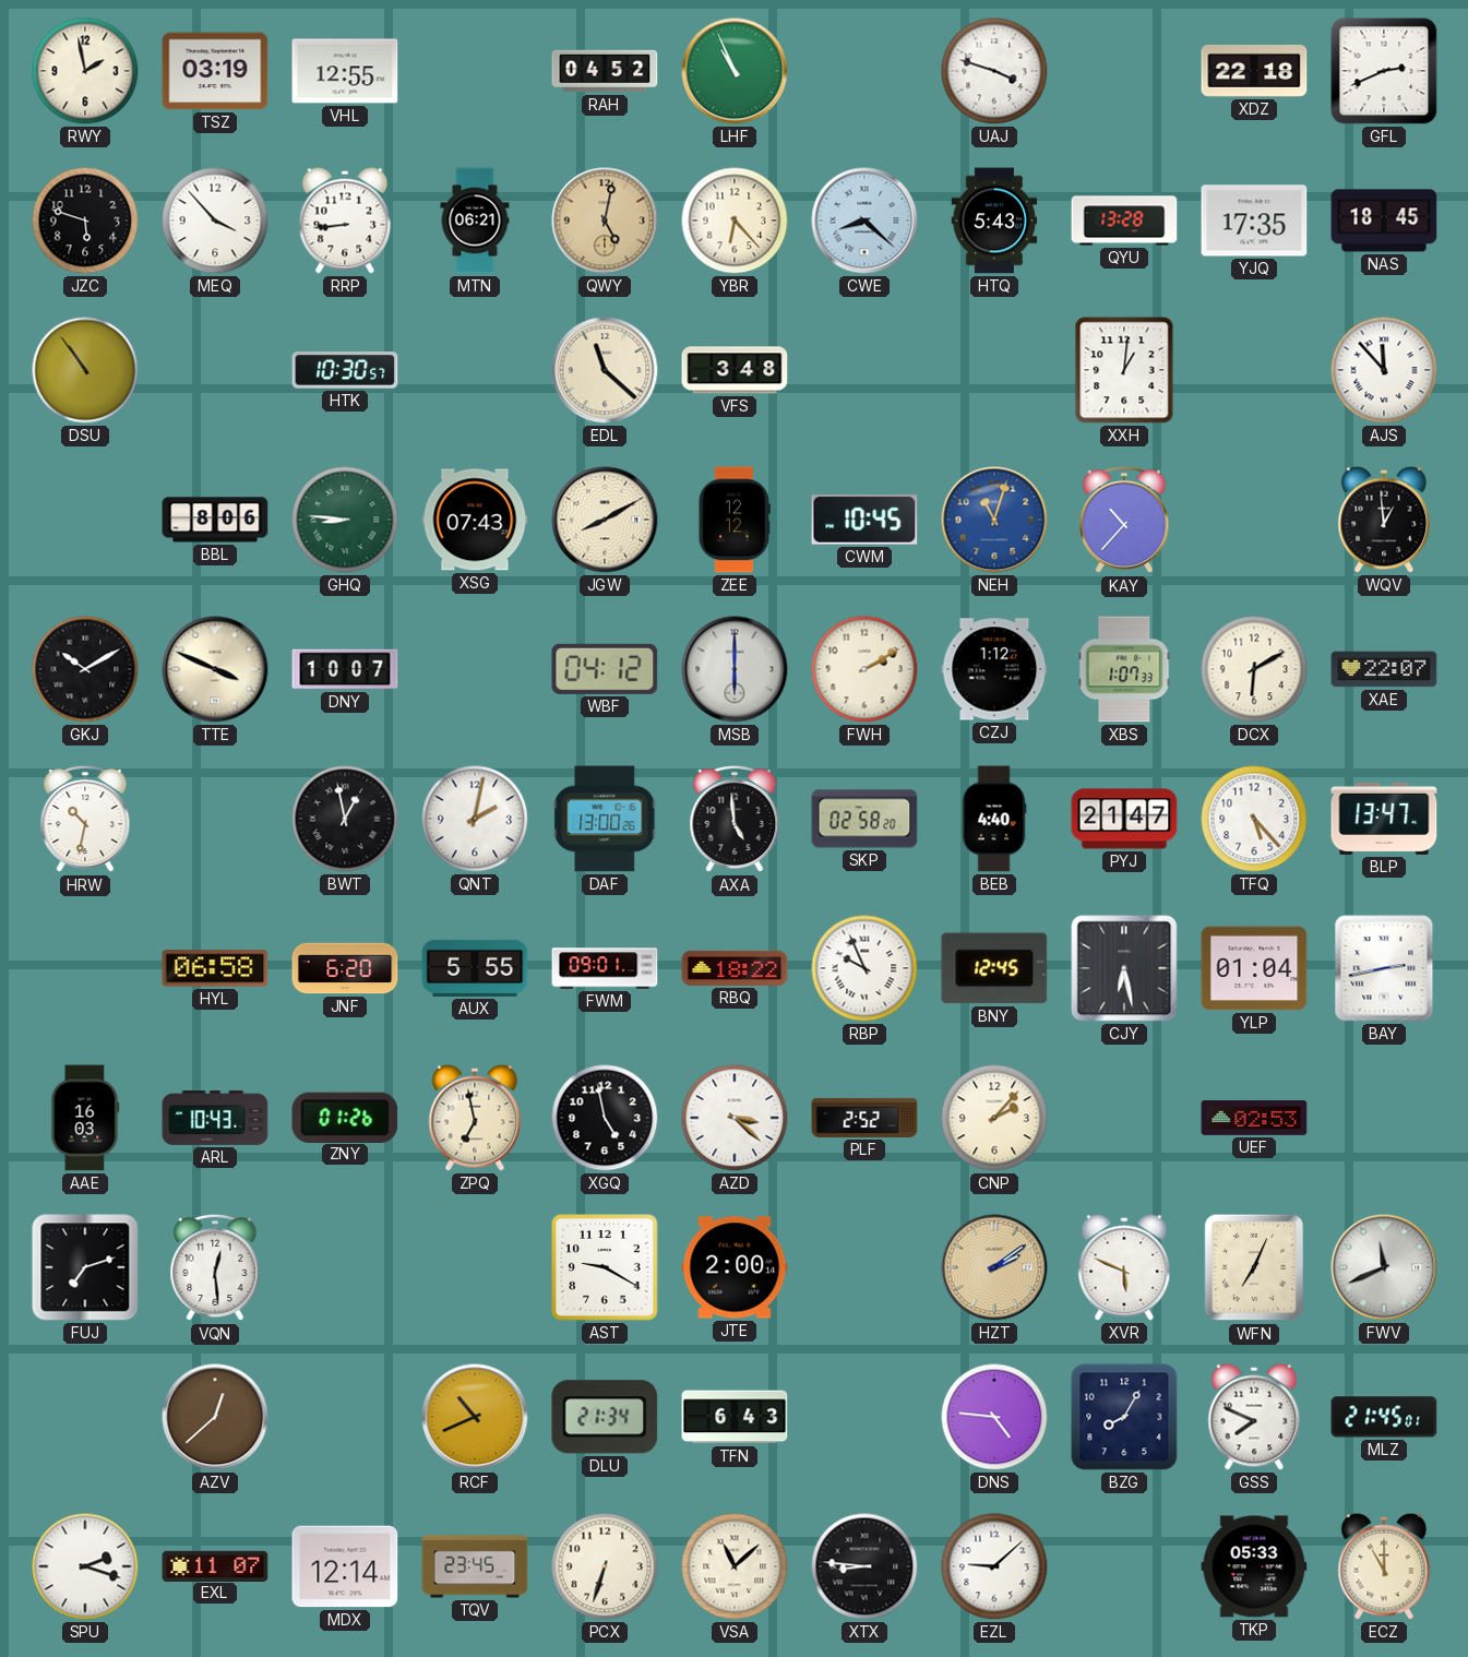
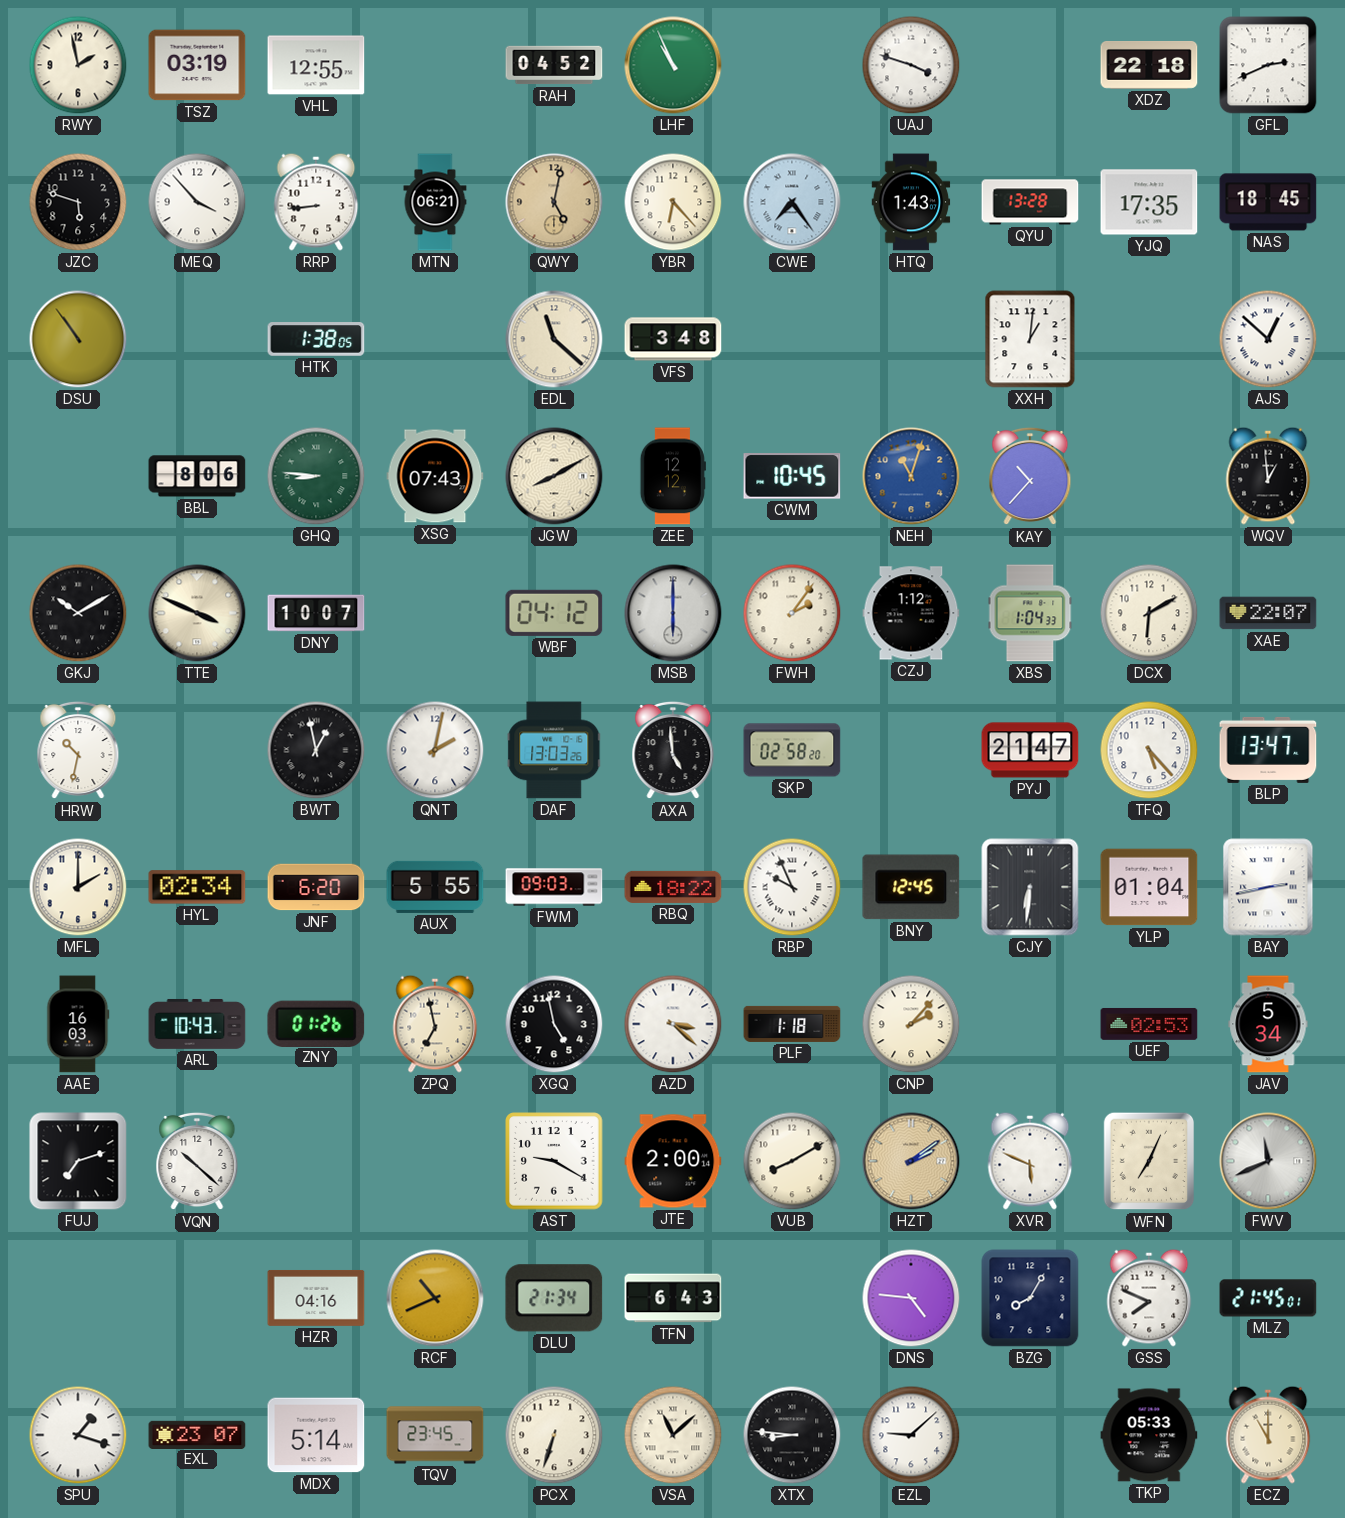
CWE: 8:22 -> 7:24 (792, 202)
HTQ: 5:43 -> 1:43 (911, 202)
HTK: 10:30 -> 1:38 (316, 339)
AJS: 11:53 -> 12:52 (1268, 339)
FWH: 2:10 -> 2:06 (792, 613)
XBS: 1:07 -> 1:04 (1030, 613)
DAF: 13:00 -> 13:03 (554, 750)
BEB: 4:40 -> none (994, 819)
MFL: none -> 2:00 (78, 887)
HYL: 06:58 -> 02:34 (197, 887)
FWM: 09:01 -> 09:03 (554, 887)
CJY: 6:28 -> 6:31 (1030, 887)
PLF: 2:52 -> 1:18 (792, 1024)
JAV: none -> 5:34 (1268, 1024)
VQN: 12:29 -> 10:22 (197, 1161)
VUB: none -> 8:10 (792, 1161)
AZV: 12:38 -> none (215, 1417)
HZR: none -> 04:16 (316, 1298)
SPU: 2:18 -> 1:18 (78, 1435)
EXL: 11:07 -> 23:07 (197, 1434)
MDX: 12:14 -> 5:14 (316, 1435)
